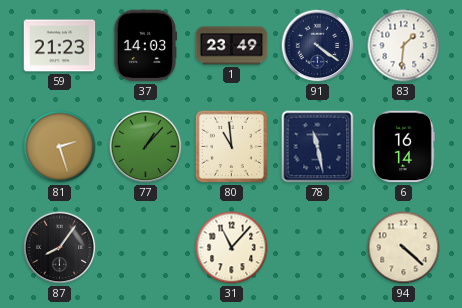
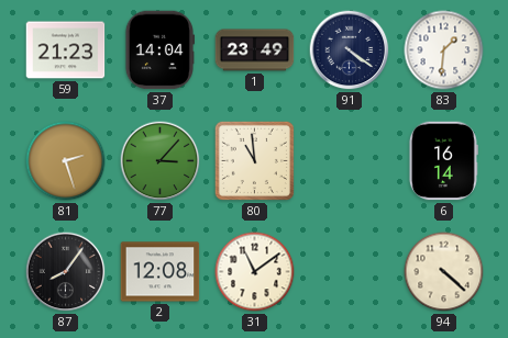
37: 14:03 -> 14:04 (158, 50)
77: 1:07 -> 3:07 (161, 161)
78: 11:28 -> none (318, 147)
2: none -> 12:08 (161, 272)
31: 11:07 -> 11:09 (255, 272)
